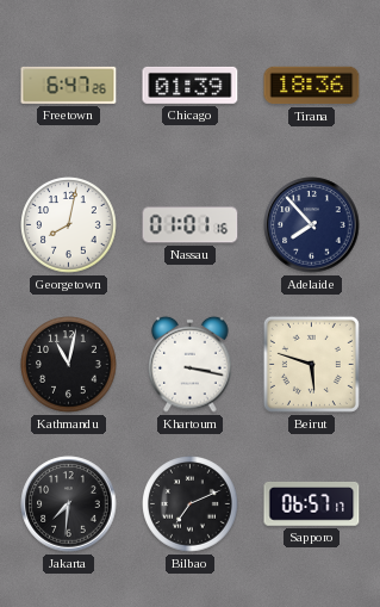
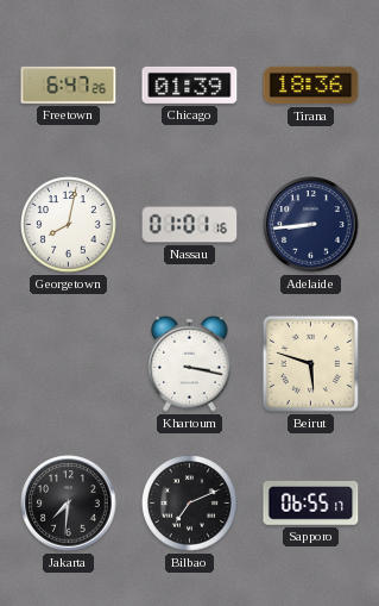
Adelaide: 7:53 -> 8:44 (311, 225)
Kathmandu: 11:02 -> none (69, 365)
Sapporo: 06:57 -> 06:55 (311, 502)
